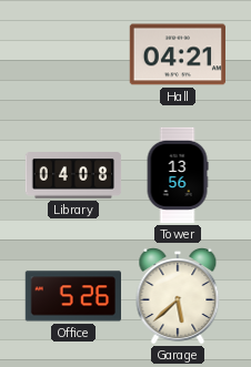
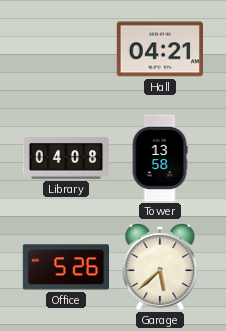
Tower: 13:56 -> 13:58 (160, 158)
